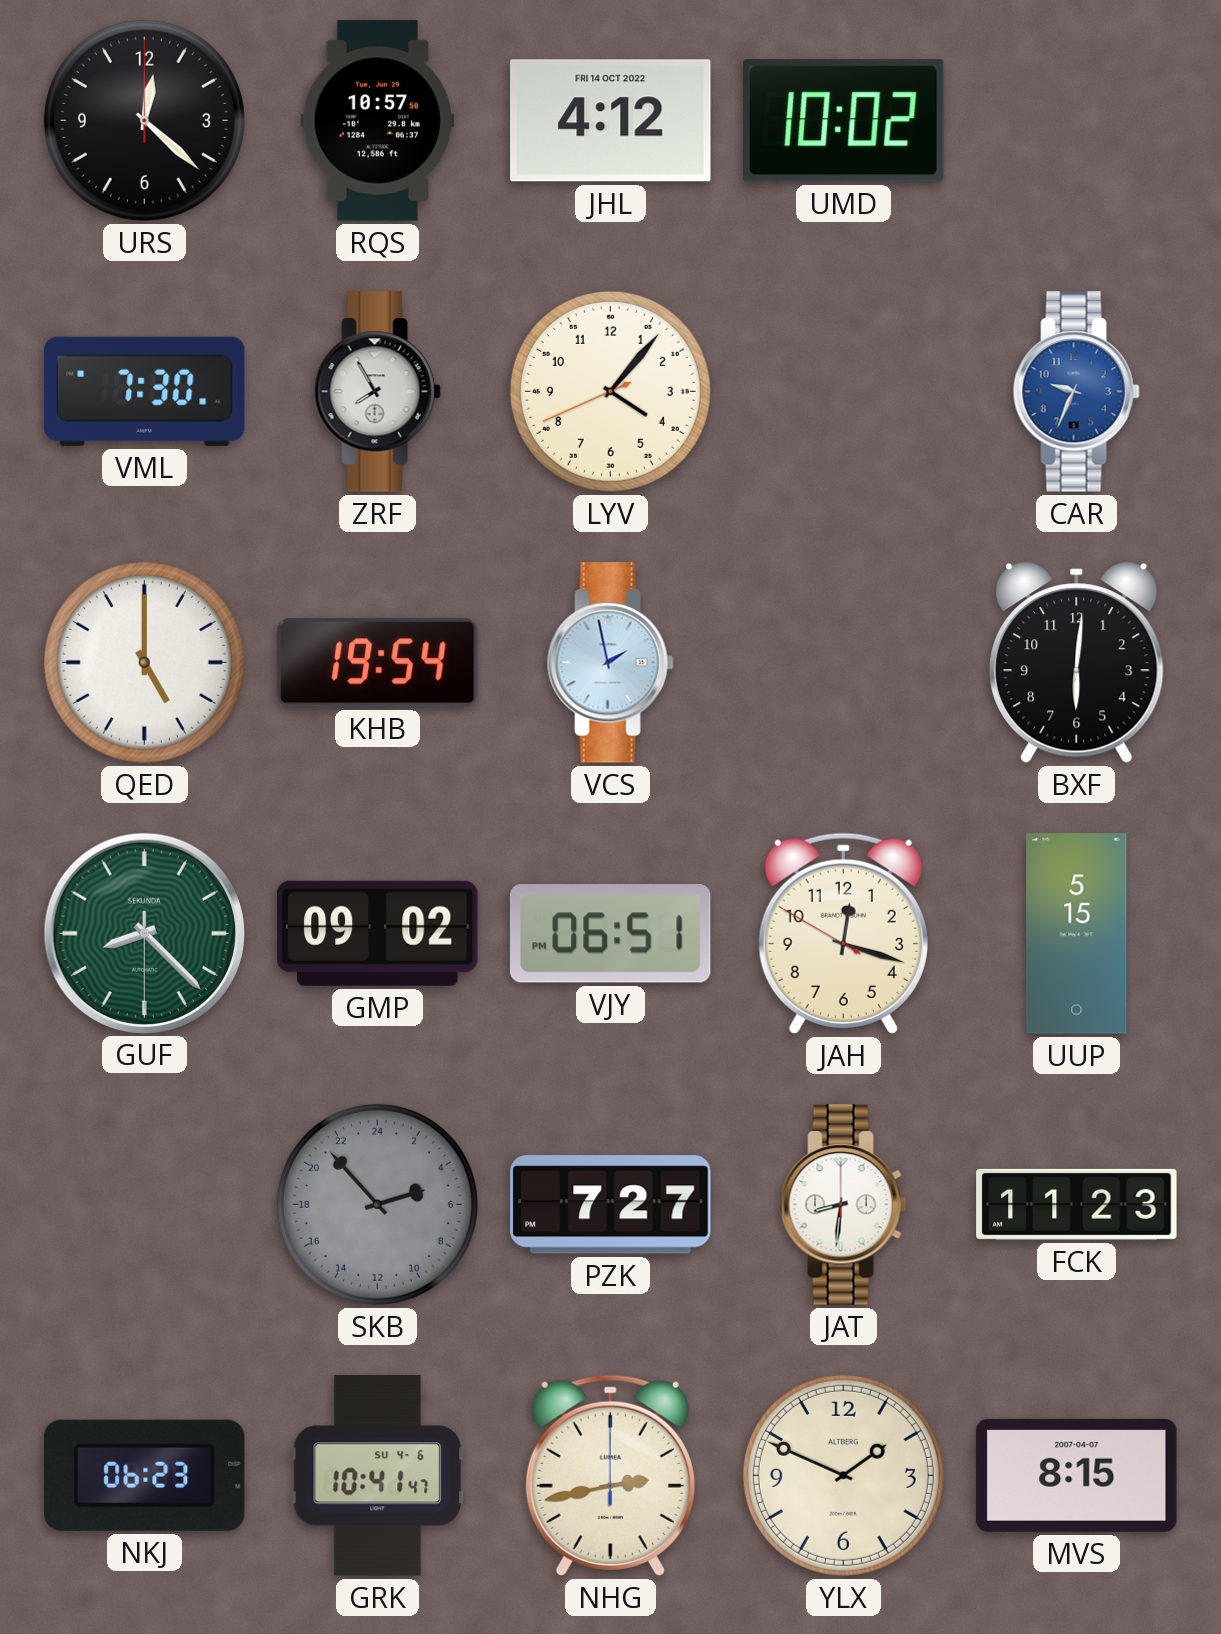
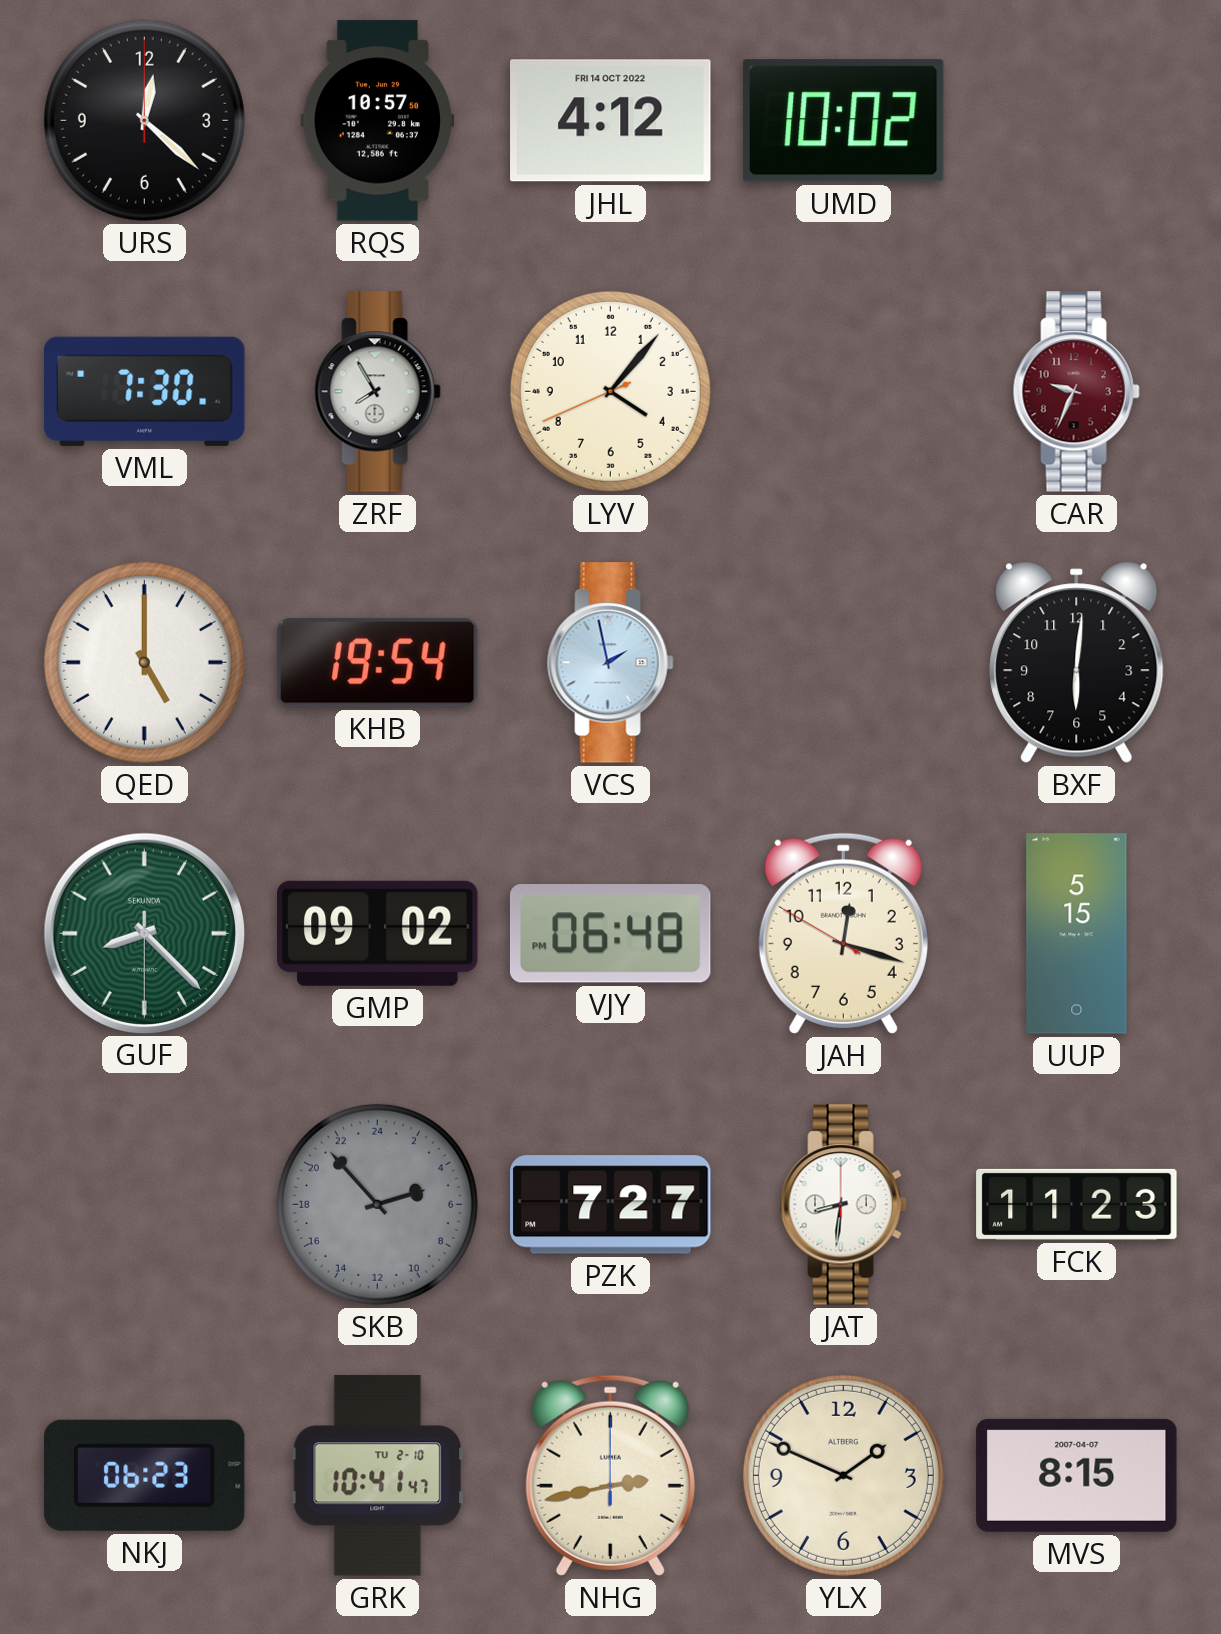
CAR dial: blue -> burgundy (1076, 392)
VJY: 06:51 -> 06:48 (610, 933)
GRK date: SU 4-6 -> TU 2-10 (378, 1476)
